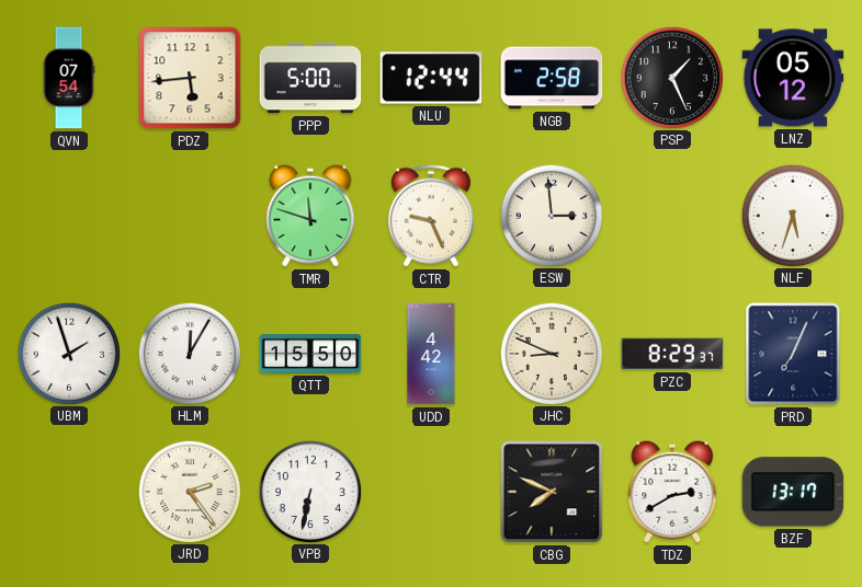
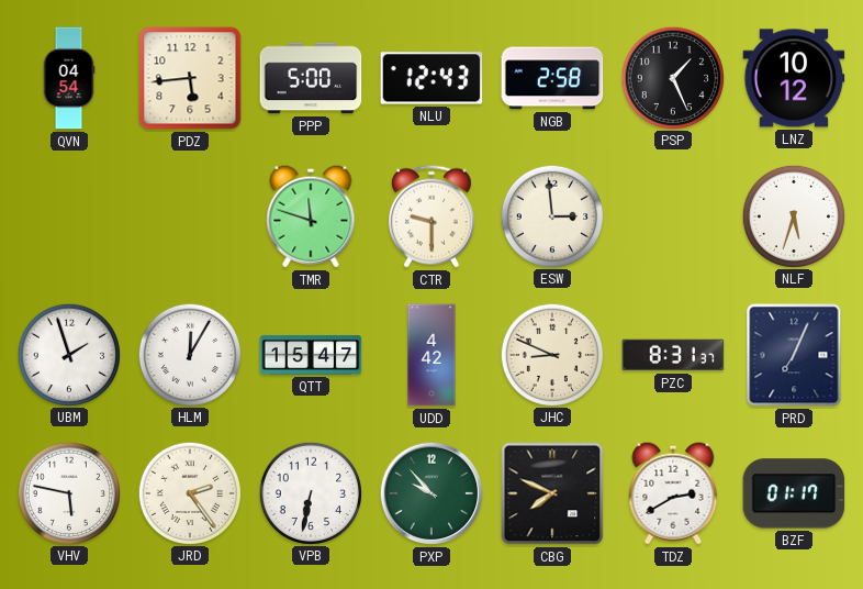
QVN: 07:54 -> 04:54 (69, 78)
NLU: 12:44 -> 12:43 (431, 78)
LNZ: 05:12 -> 10:12 (794, 78)
CTR: 9:26 -> 9:30 (431, 216)
QTT: 15:50 -> 15:47 (311, 355)
PZC: 8:29 -> 8:31 (673, 355)
VHV: none -> 5:47 (68, 492)
PXP: none -> 9:53 (431, 493)
BZF: 13:17 -> 01:17 (794, 493)
